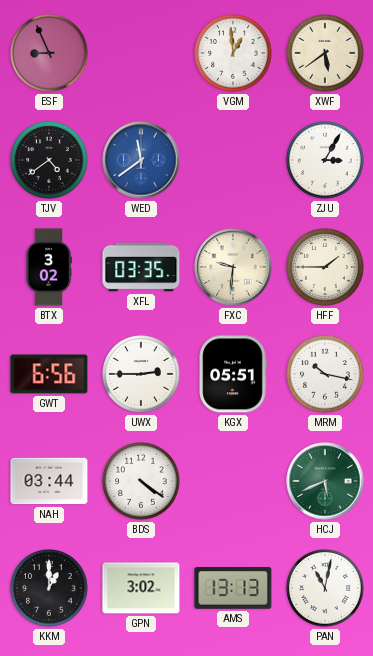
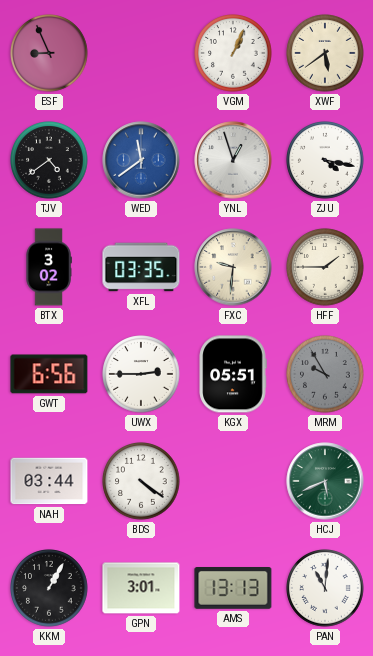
VGM: 12:59 -> 1:04 (233, 53)
YNL: none -> 12:57 (233, 160)
ZJU: 3:05 -> 4:17 (325, 160)
MRM: 10:17 -> 9:55 (325, 374)
MRM dial: white -> grey (325, 374)
KKM: 1:00 -> 1:05 (49, 588)
GPN: 3:02 -> 3:01 (141, 588)
PAN: 11:02 -> 11:01 (325, 588)
